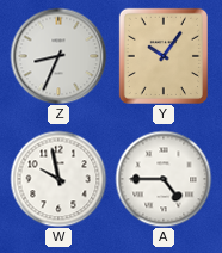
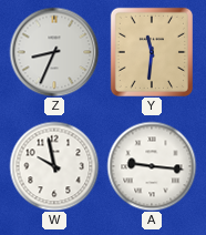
Y: 10:06 -> 11:31 (151, 51)
A: 4:45 -> 9:16 (152, 166)
